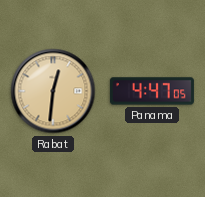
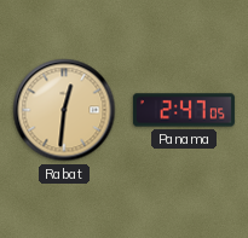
Panama: 4:47 -> 2:47 (184, 110)
